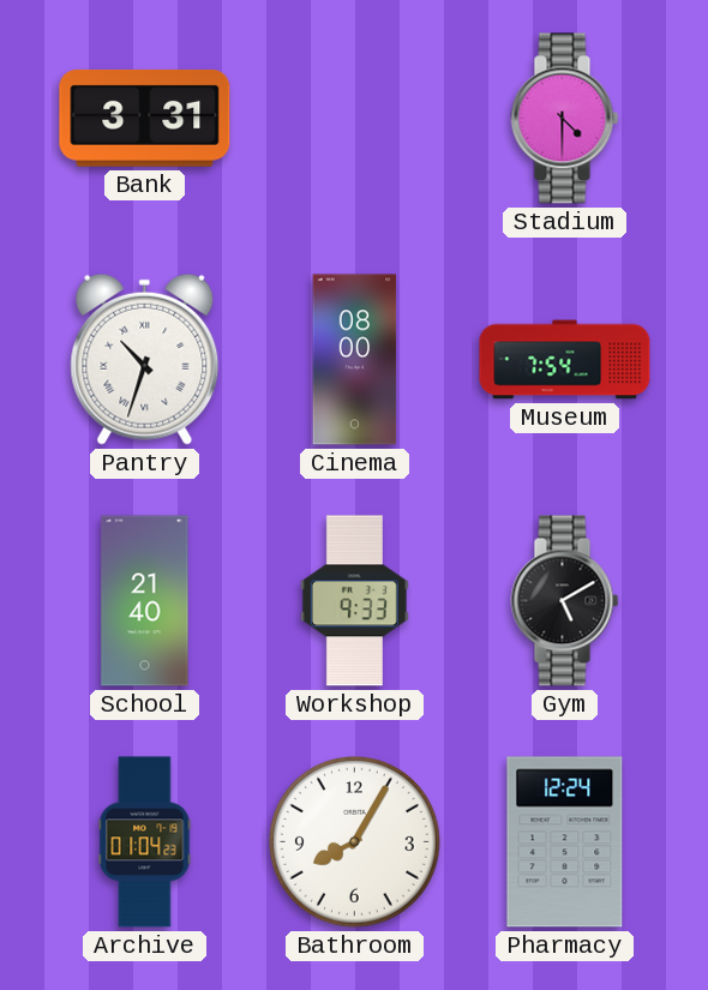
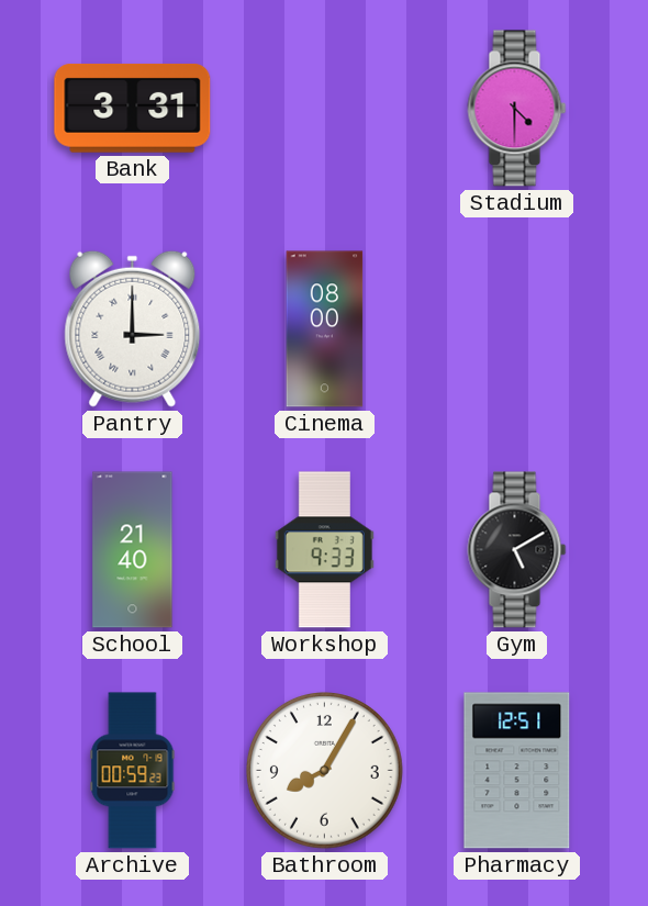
Pantry: 10:33 -> 3:00 (133, 328)
Museum: 7:54 -> none (565, 360)
Archive: 01:04 -> 00:59 (133, 771)
Pharmacy: 12:24 -> 12:51 (517, 771)
